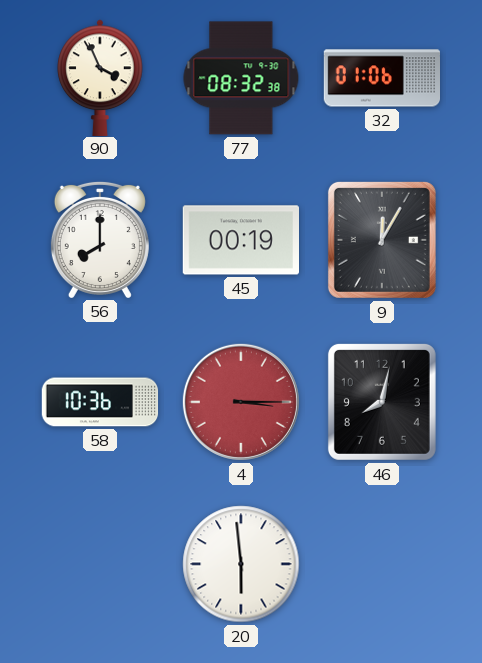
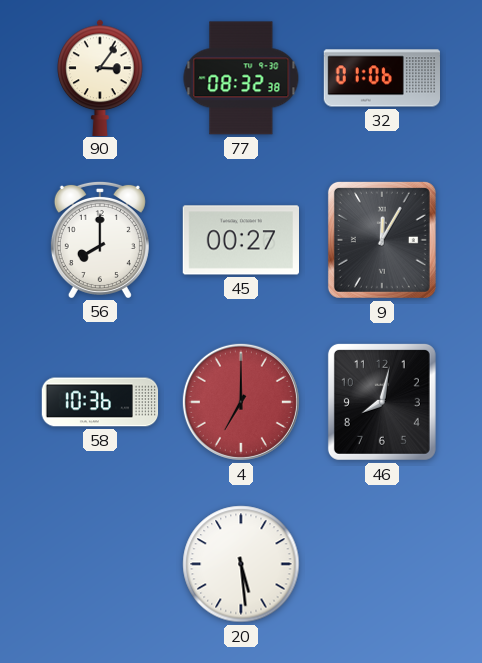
90: 3:56 -> 3:06 (100, 77)
45: 00:19 -> 00:27 (240, 240)
4: 3:15 -> 7:00 (241, 402)
20: 5:59 -> 5:29 (241, 564)
